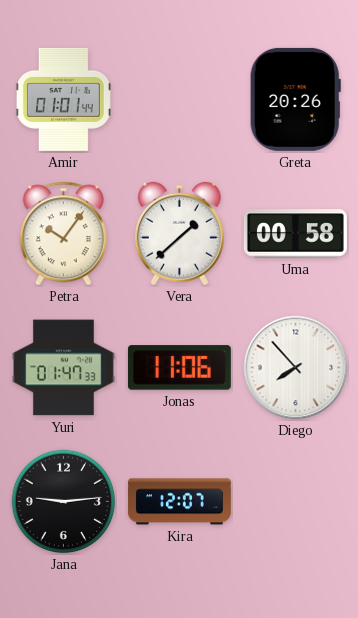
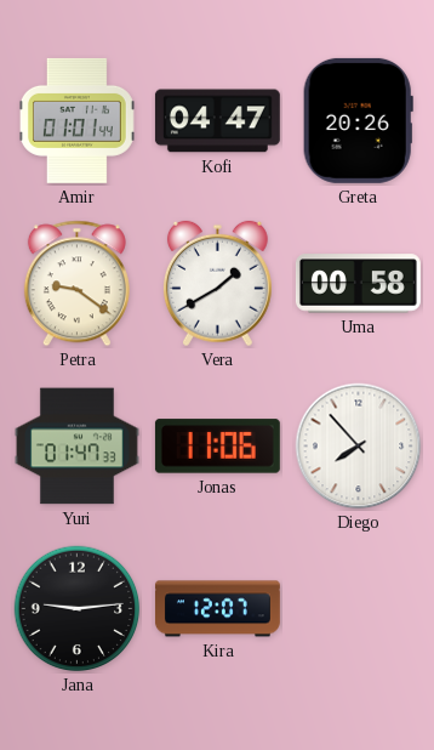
Kofi: none -> 04:47 (217, 121)
Petra: 10:06 -> 9:21 (76, 284)
Vera: 1:38 -> 1:40 (217, 284)
